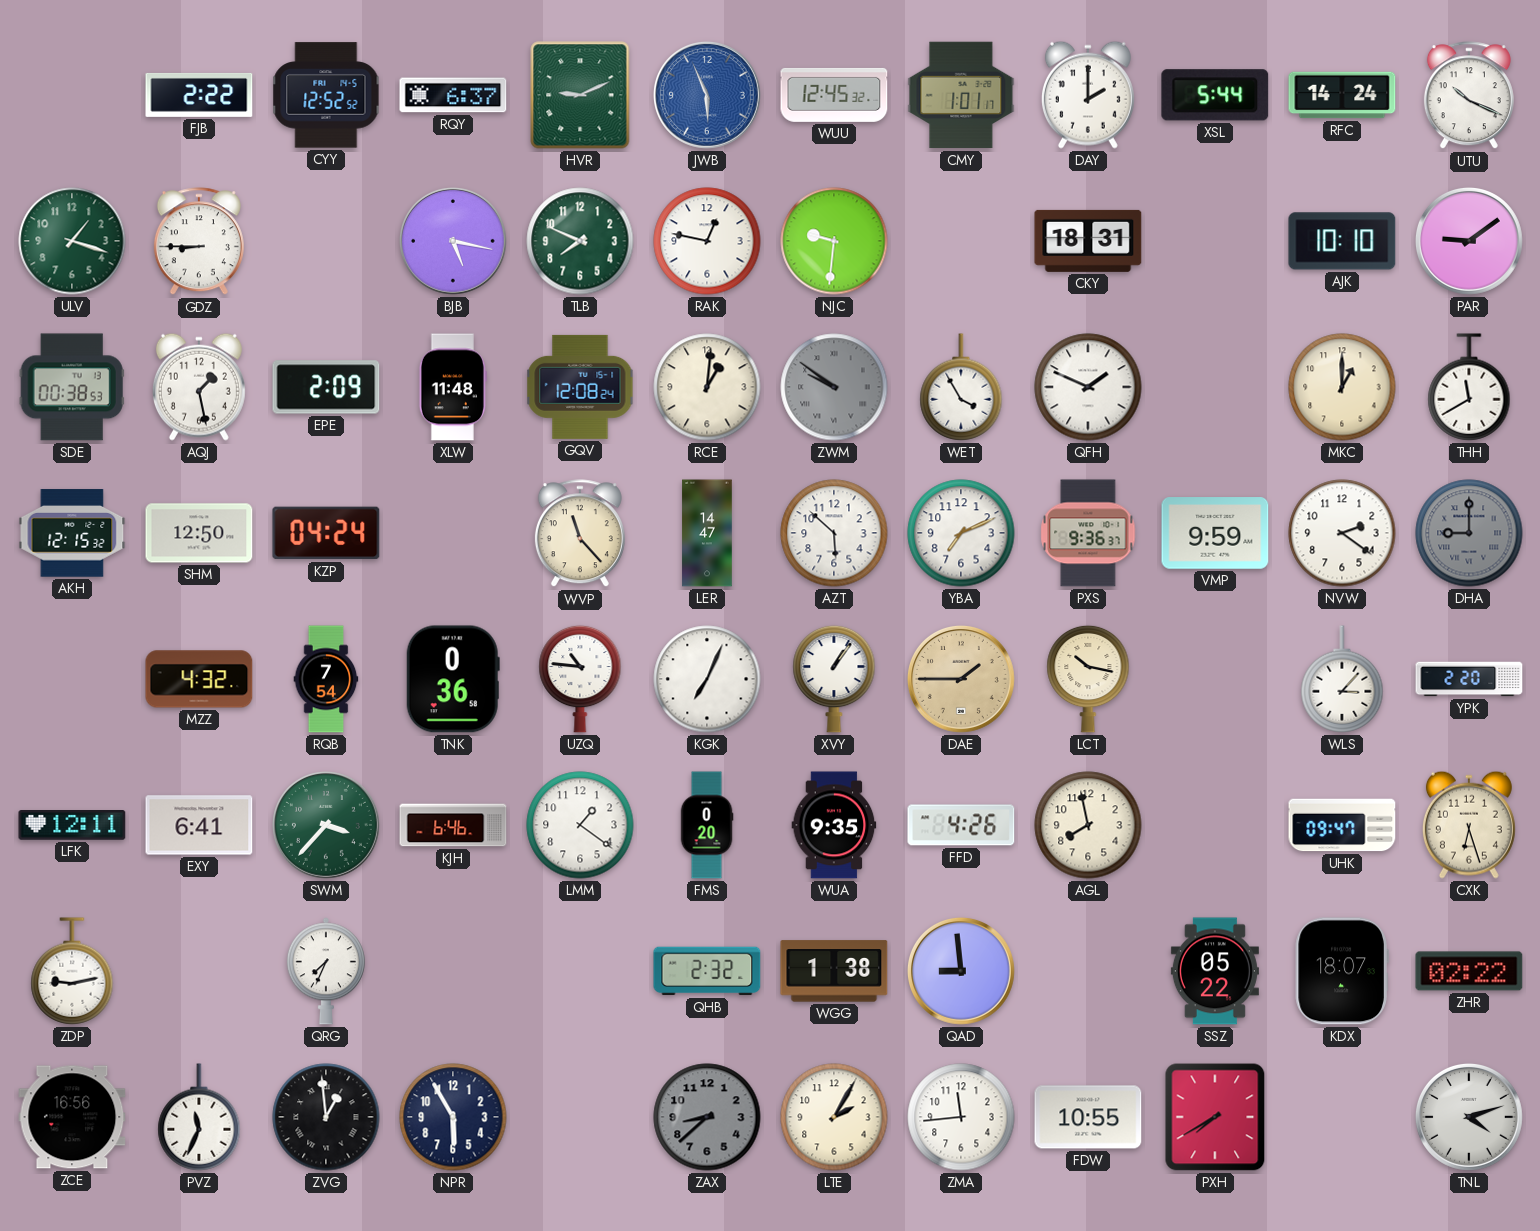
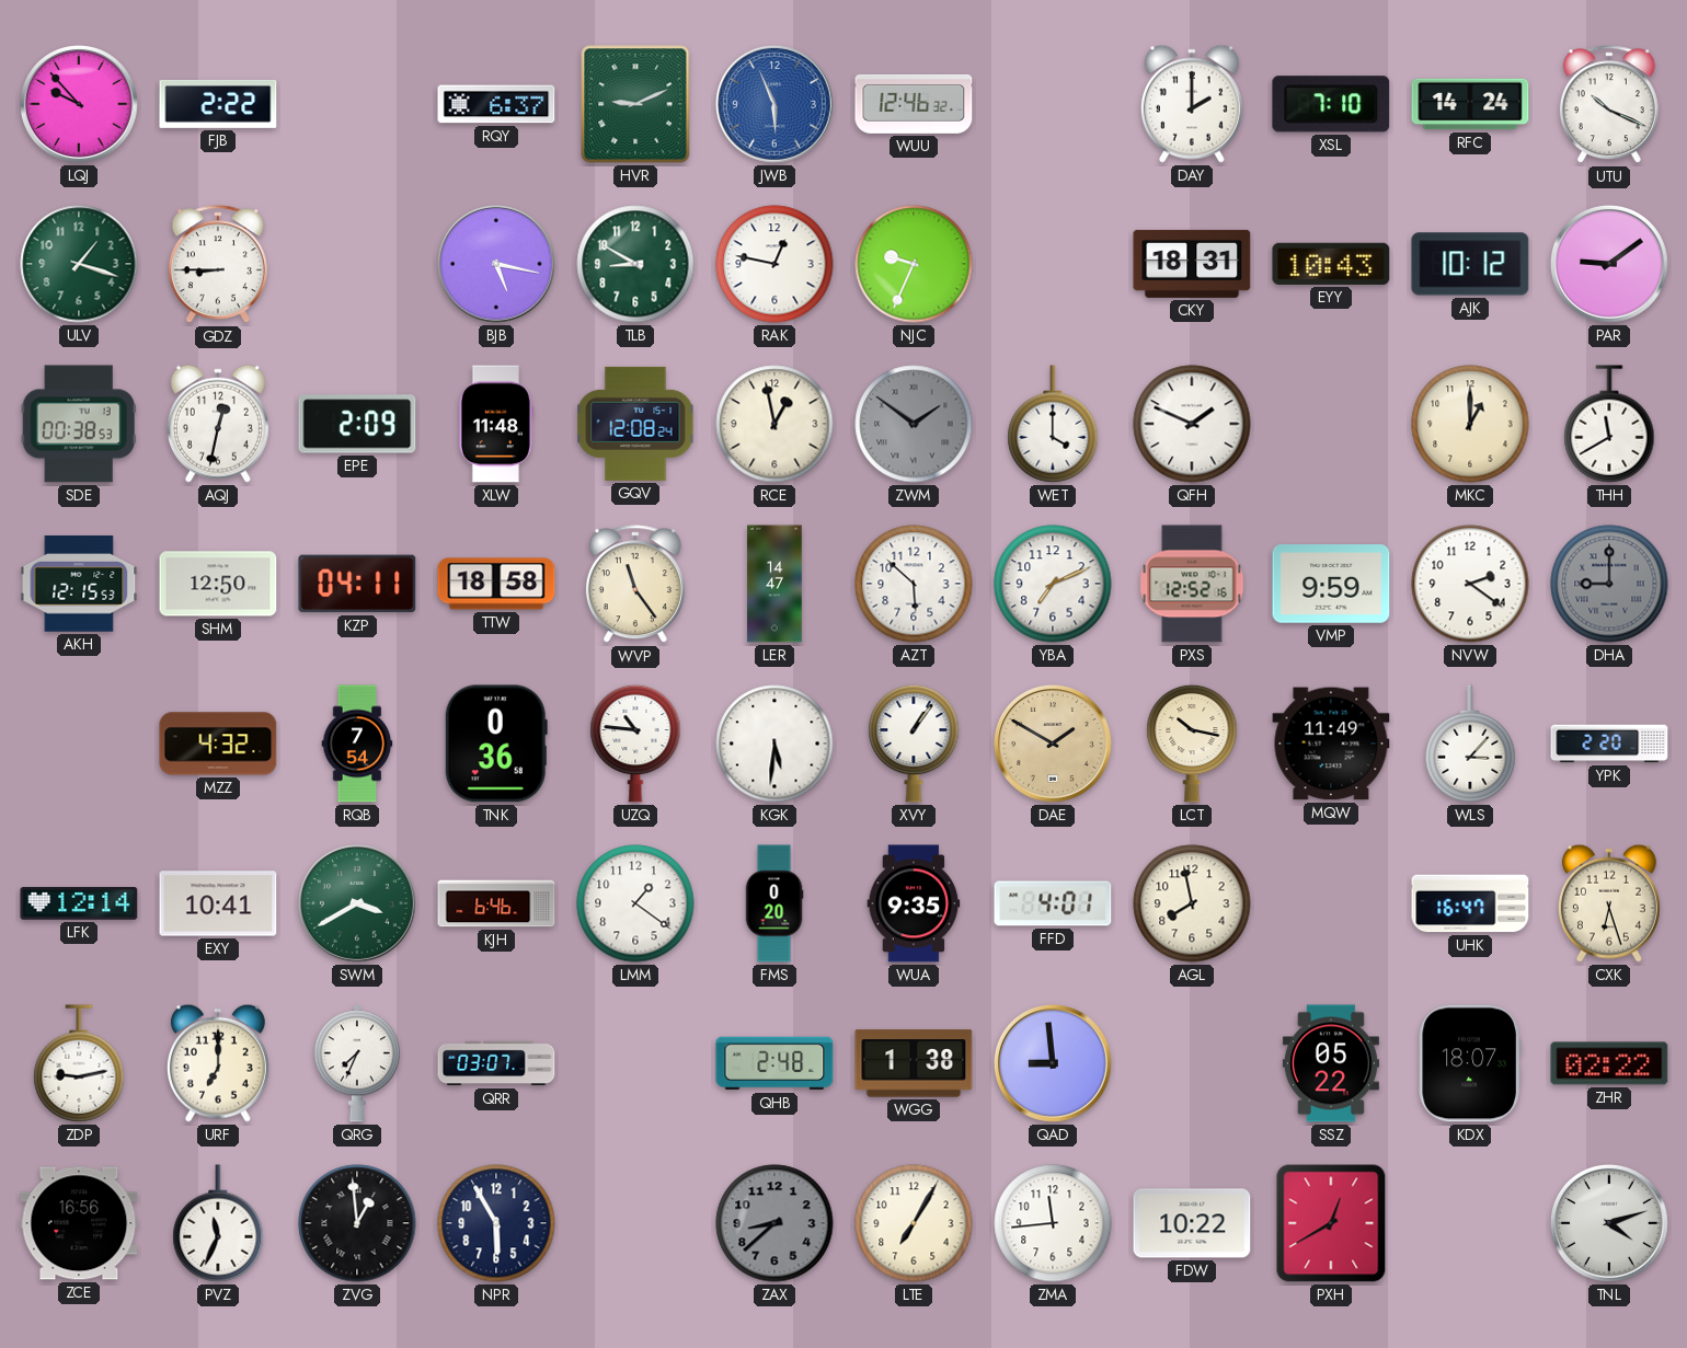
LQJ: none -> 9:53 (79, 104)
CYY: 12:52 -> none (326, 95)
WUU: 12:45 -> 12:46 (914, 104)
CMY: 1:01 -> none (961, 95)
XSL: 5:44 -> 7:10 (1331, 104)
TLB: 7:49 -> 8:50 (635, 264)
NJC: 9:31 -> 9:34 (914, 264)
EYY: none -> 10:43 (1331, 264)
AJK: 10:10 -> 10:12 (1470, 264)
AQJ: 1:28 -> 12:32 (218, 424)
RCE: 1:01 -> 12:58 (774, 424)
ZWM: 9:51 -> 1:51 (914, 424)
WET: 3:55 -> 4:00 (1053, 424)
AKH: 12:15:32 -> 12:15:53 (79, 584)
KZP: 04:24 -> 04:11 (357, 584)
TTW: none -> 18:58 (496, 584)
WVP: 11:23 -> 11:24 (635, 585)
PXS: 9:36 -> 12:52 (1192, 584)
KGK: 7:04 -> 5:31 (774, 744)
DAE: 1:45 -> 1:50 (1053, 744)
MQW: none -> 11:49 (1331, 744)
LFK: 12:11 -> 12:14 (79, 905)
EXY: 6:41 -> 10:41 (218, 903)
SWM: 3:37 -> 3:40 (357, 903)
FFD: 4:26 -> 4:01 (1053, 903)
UHK: 09:47 -> 16:47 (1470, 903)
URF: none -> 7:00 (218, 1063)
QRR: none -> 03:07 (496, 1063)
QHB: 2:32 -> 2:48 (774, 1063)
LTE: 2:05 -> 7:05 (914, 1223)
FDW: 10:55 -> 10:22 (1192, 1223)
PXH: 7:40 -> 12:40 (1331, 1223)
